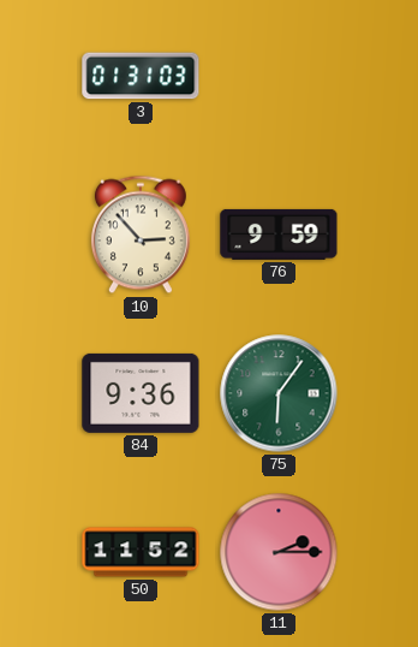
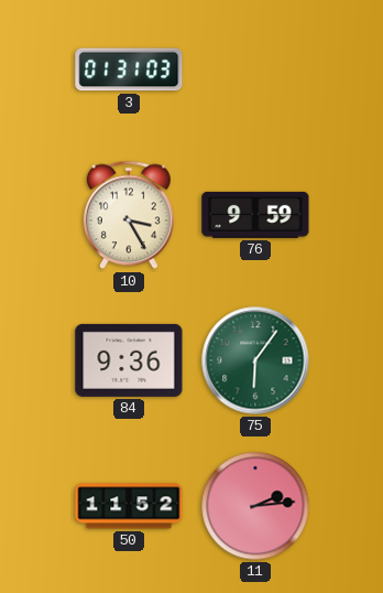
10: 2:53 -> 3:25 (129, 215)
11: 2:15 -> 2:14 (255, 506)
